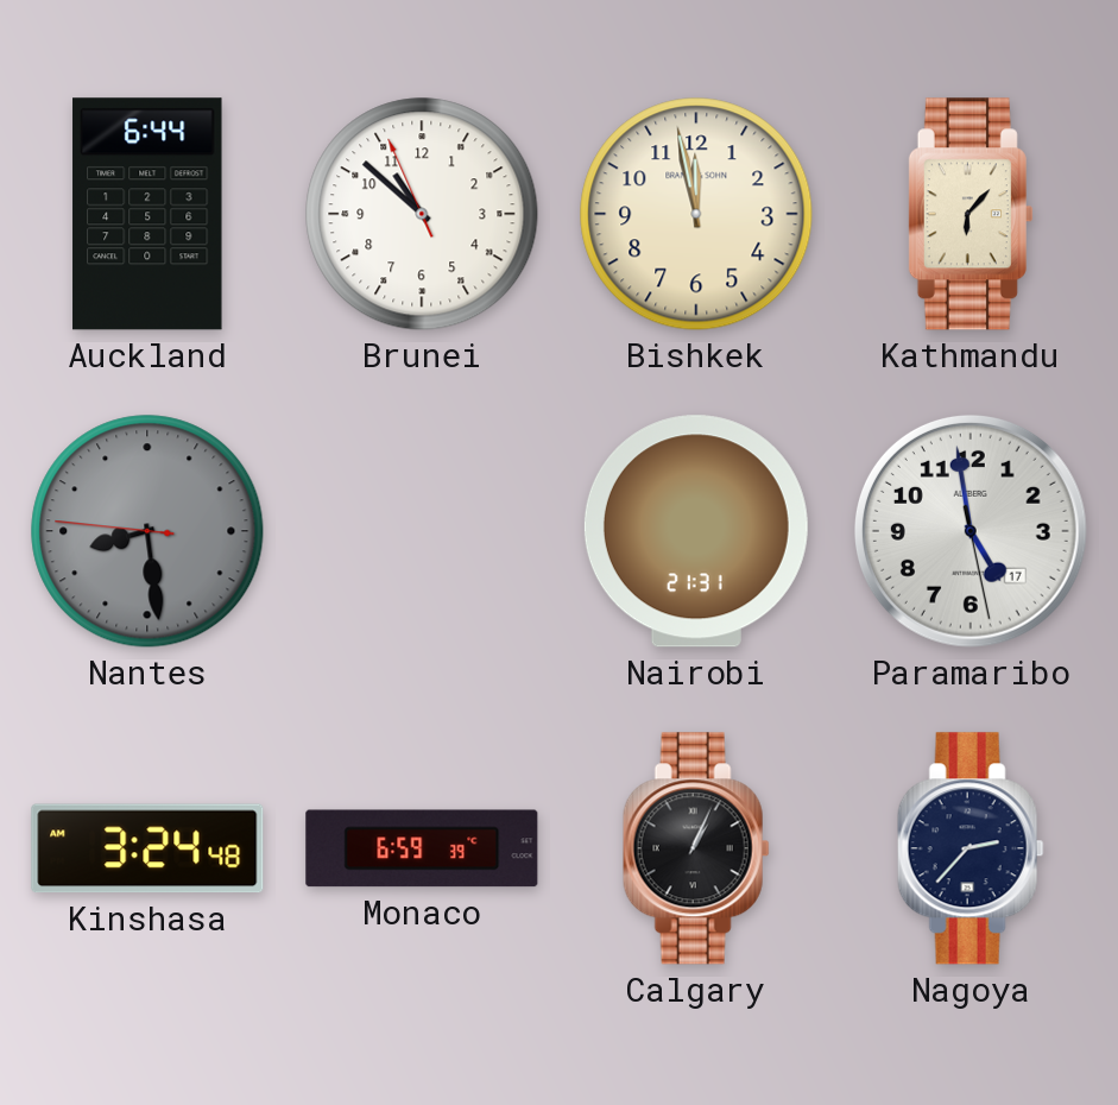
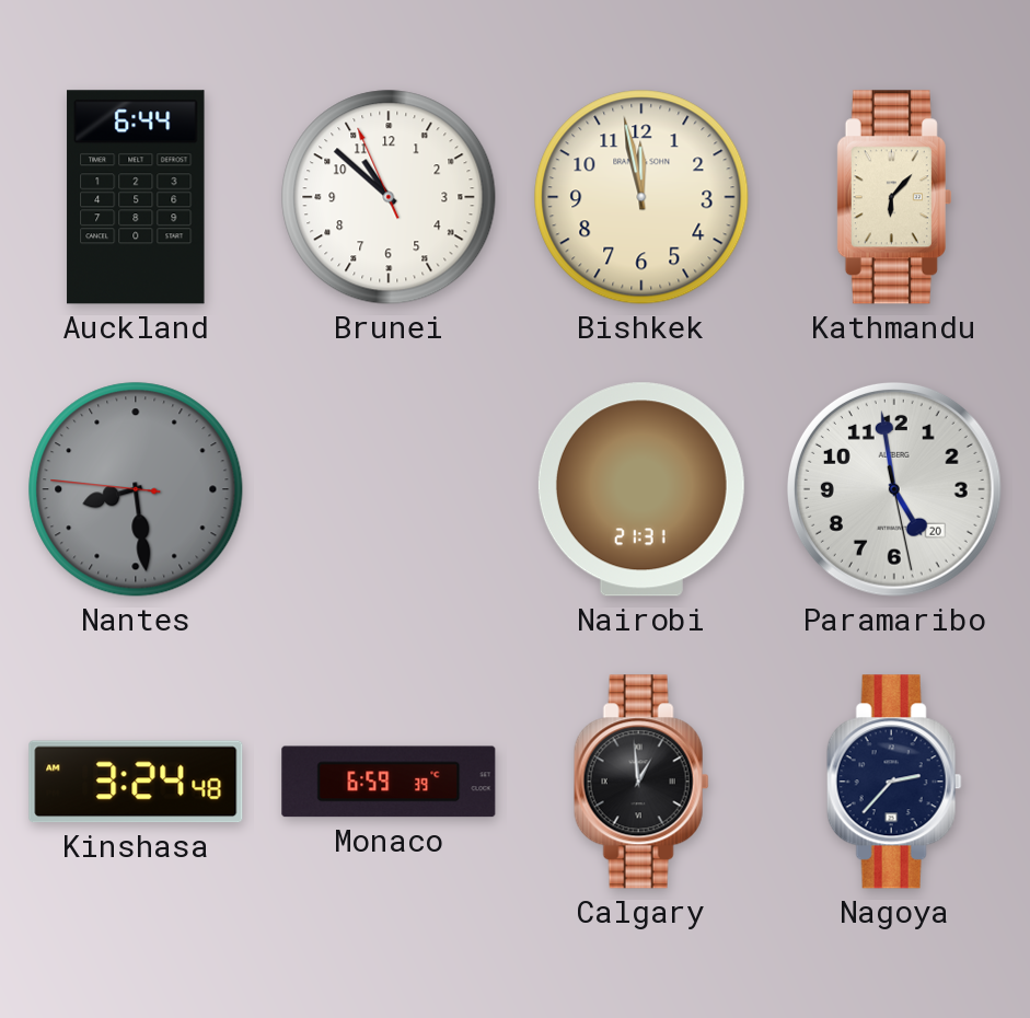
Paramaribo date: 17 -> 20 (894, 489)
Calgary: 1:04 -> 12:59 (641, 782)
